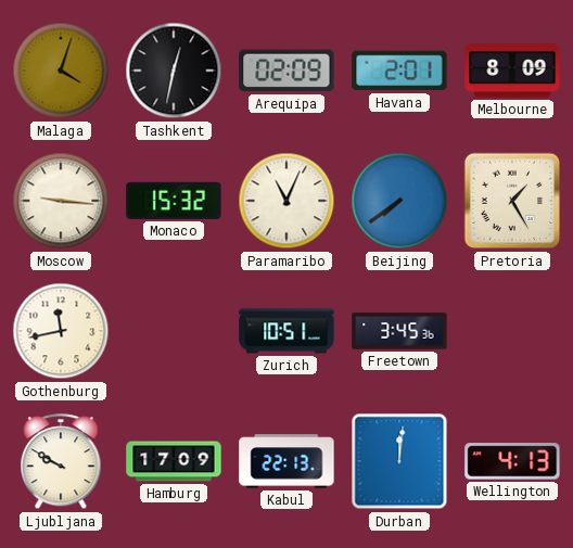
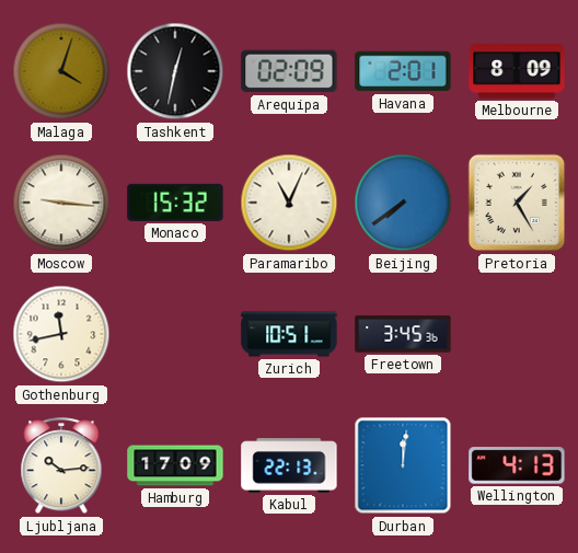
Ljubljana: 9:50 -> 10:14 (61, 466)
